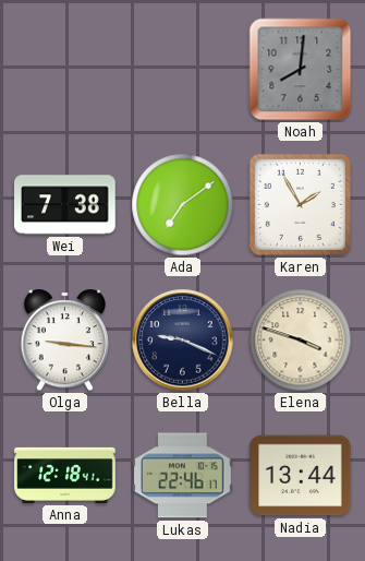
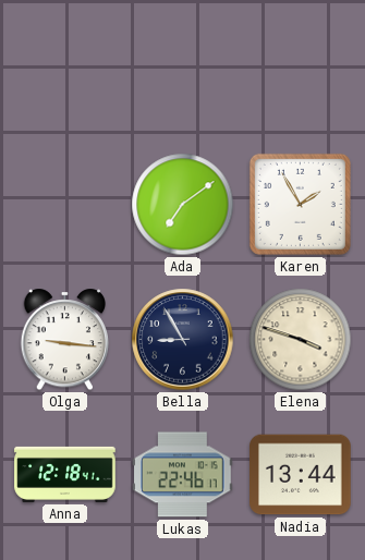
Noah: 8:01 -> none (301, 70)
Wei: 7:38 -> none (65, 205)
Bella: 9:19 -> 8:55 (183, 340)
